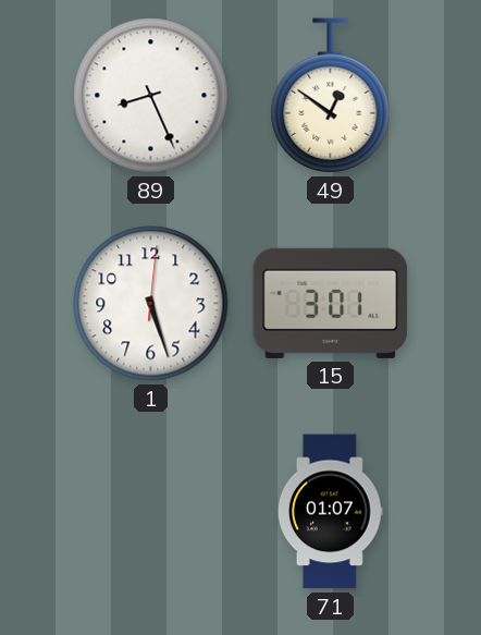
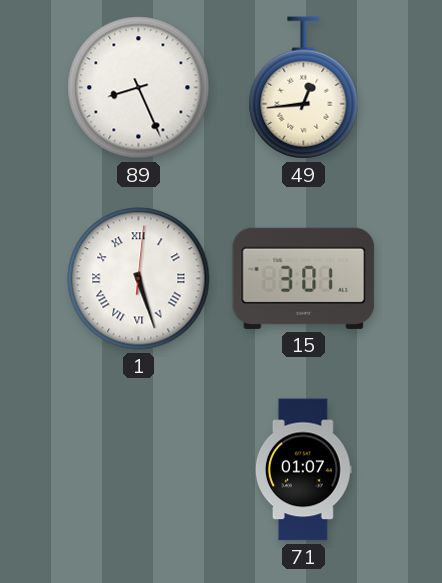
49: 12:51 -> 12:44 (304, 88)
1 numerals: Arabic -> Roman (139, 279)
